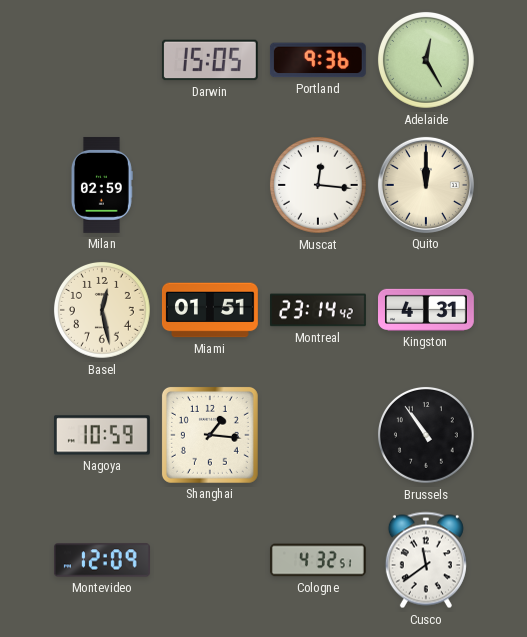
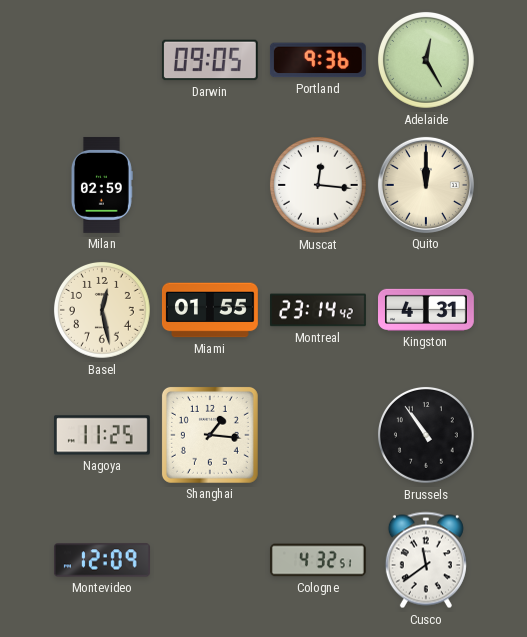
Darwin: 15:05 -> 09:05 (210, 60)
Miami: 01:51 -> 01:55 (210, 310)
Nagoya: 10:59 -> 11:25 (102, 435)
